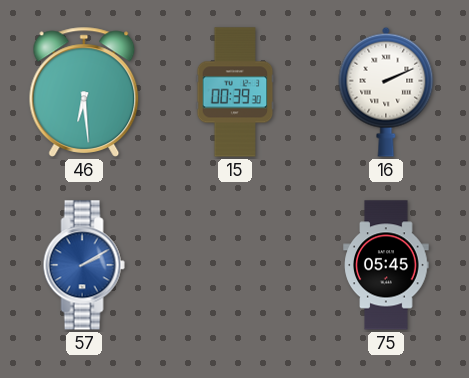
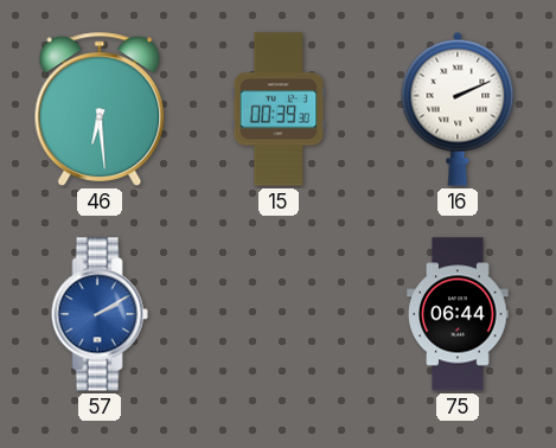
75: 05:45 -> 06:44 (458, 314)
